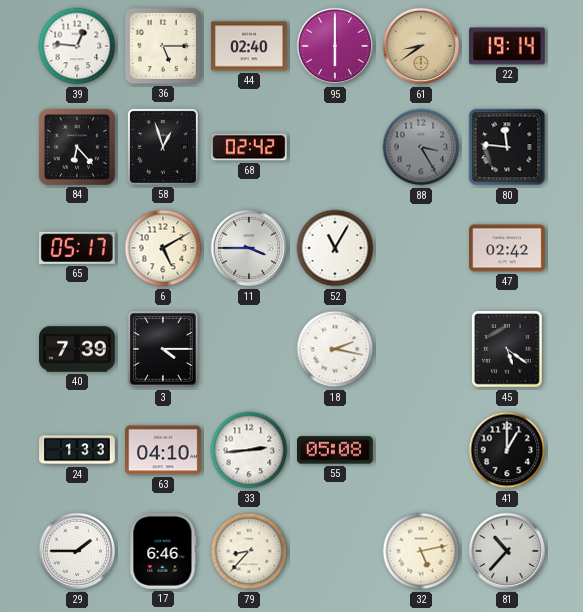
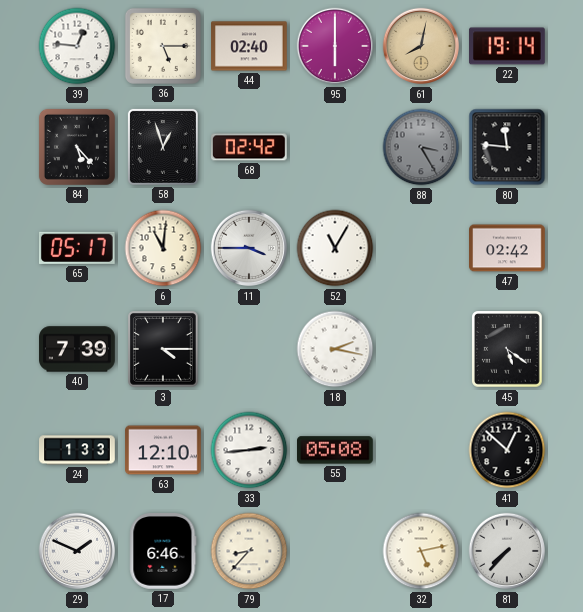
61: 8:39 -> 8:02 (421, 46)
84: 6:23 -> 5:23 (77, 147)
6: 5:10 -> 11:01 (163, 248)
63: 04:10 -> 12:10 (163, 450)
41: 1:00 -> 12:52 (507, 450)
29: 1:45 -> 1:49 (77, 551)
81: 10:37 -> 7:37 (507, 551)
